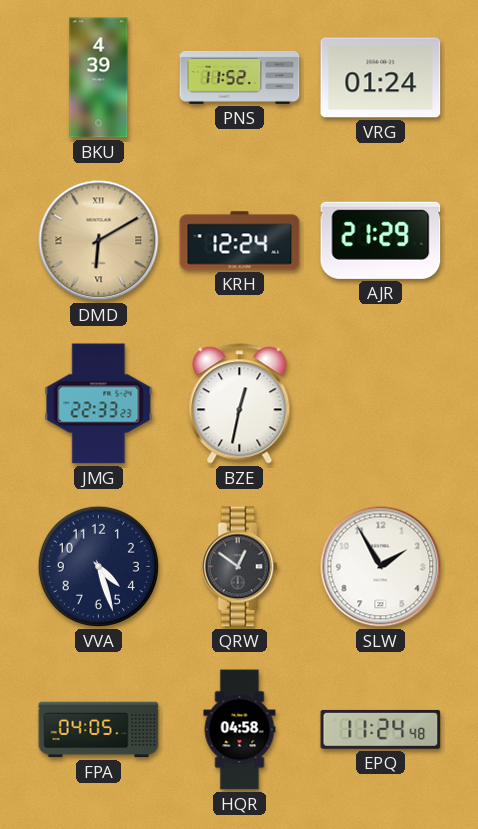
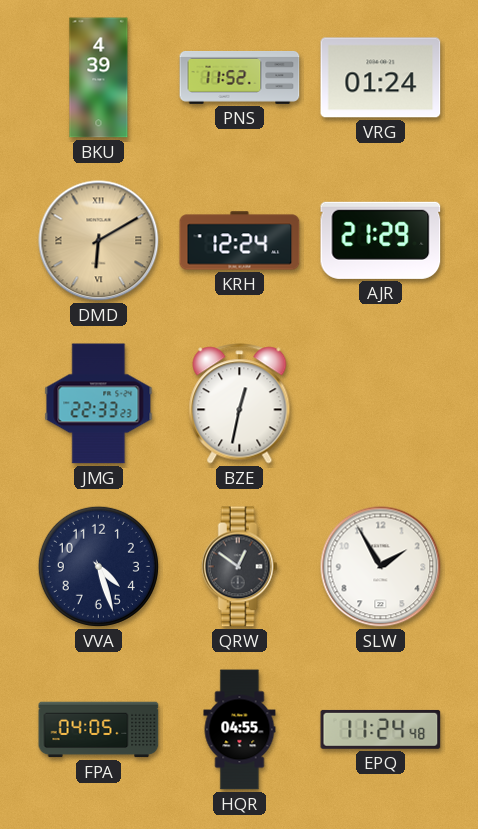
HQR: 04:58 -> 04:55 (240, 730)
